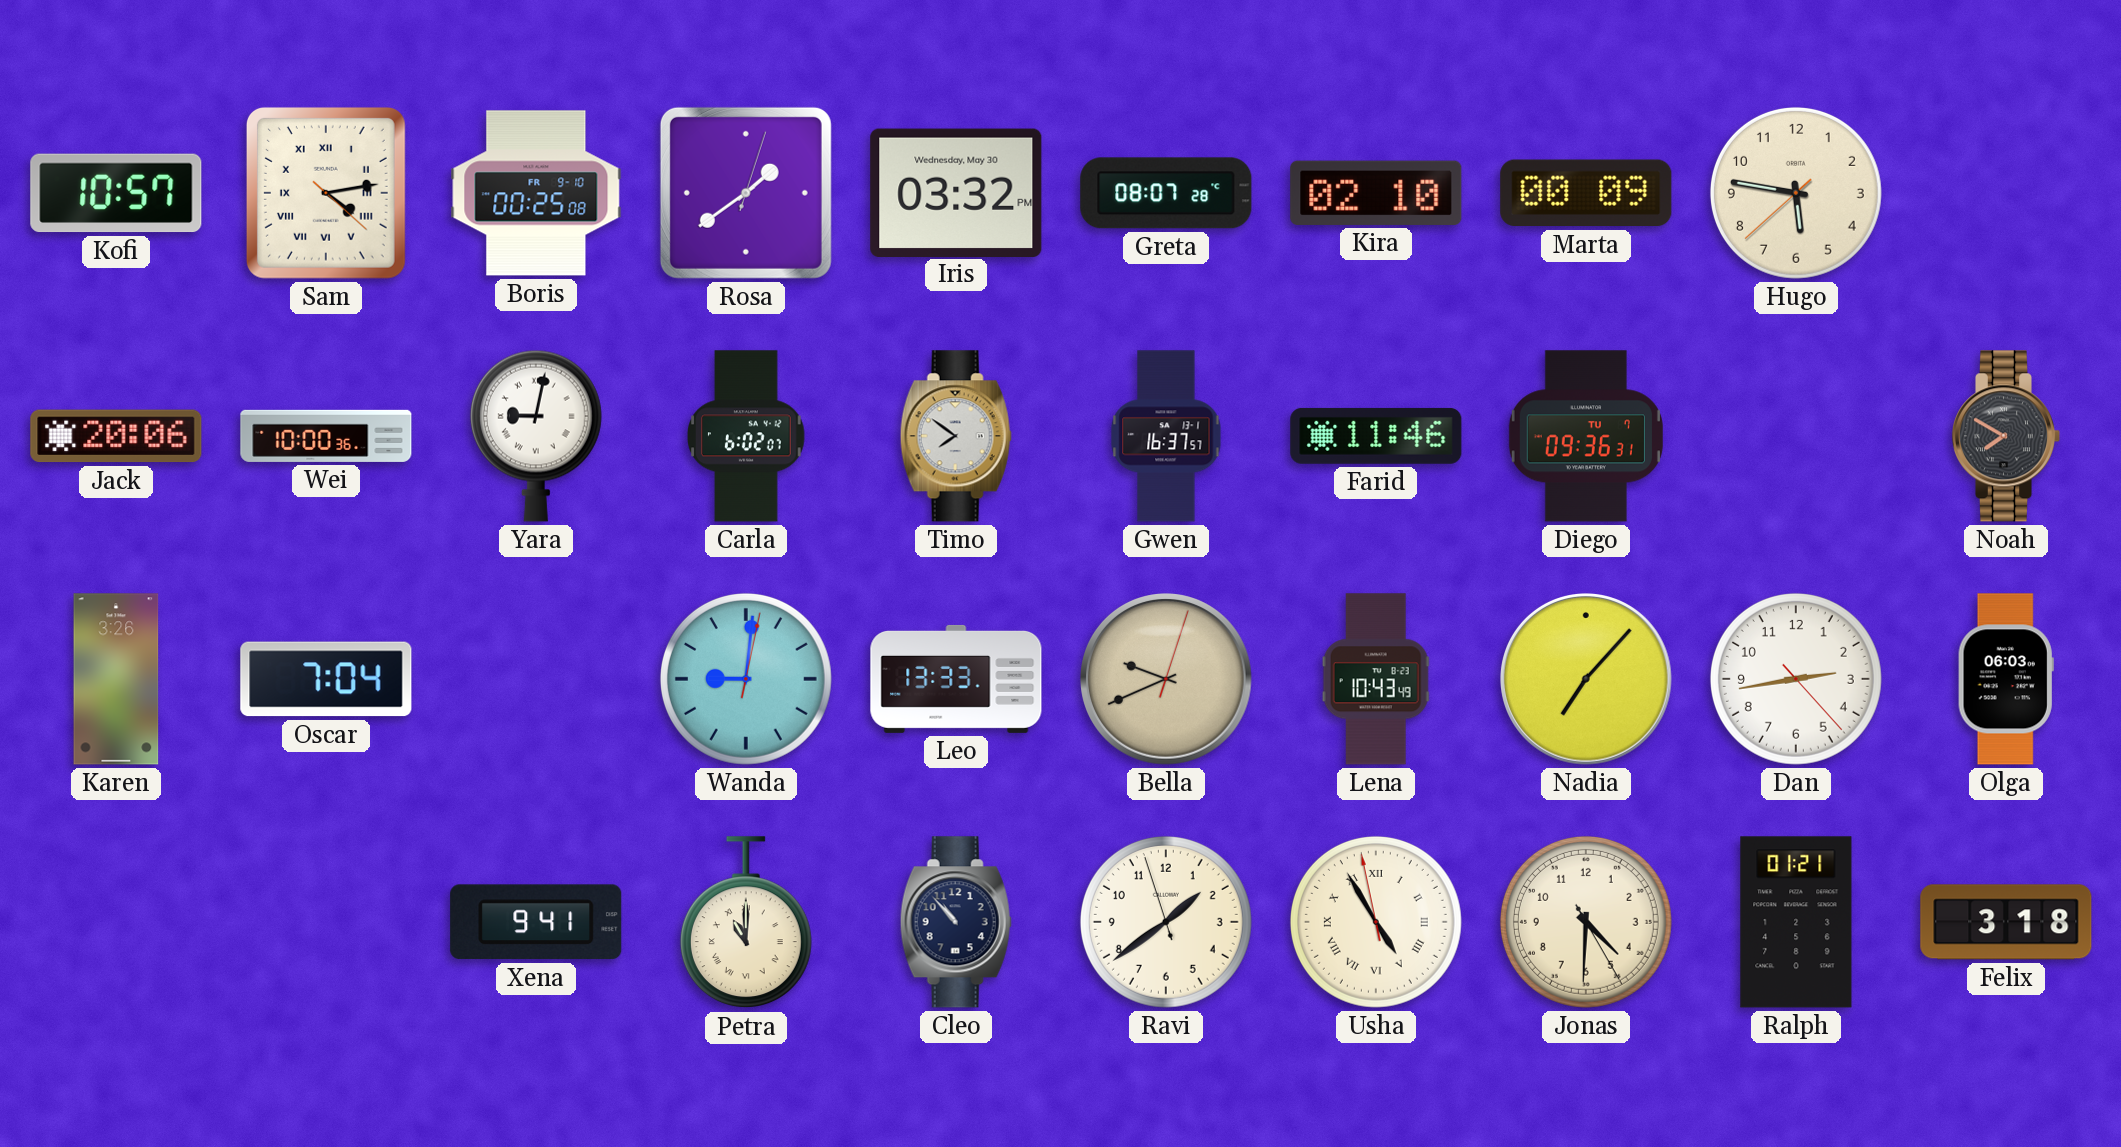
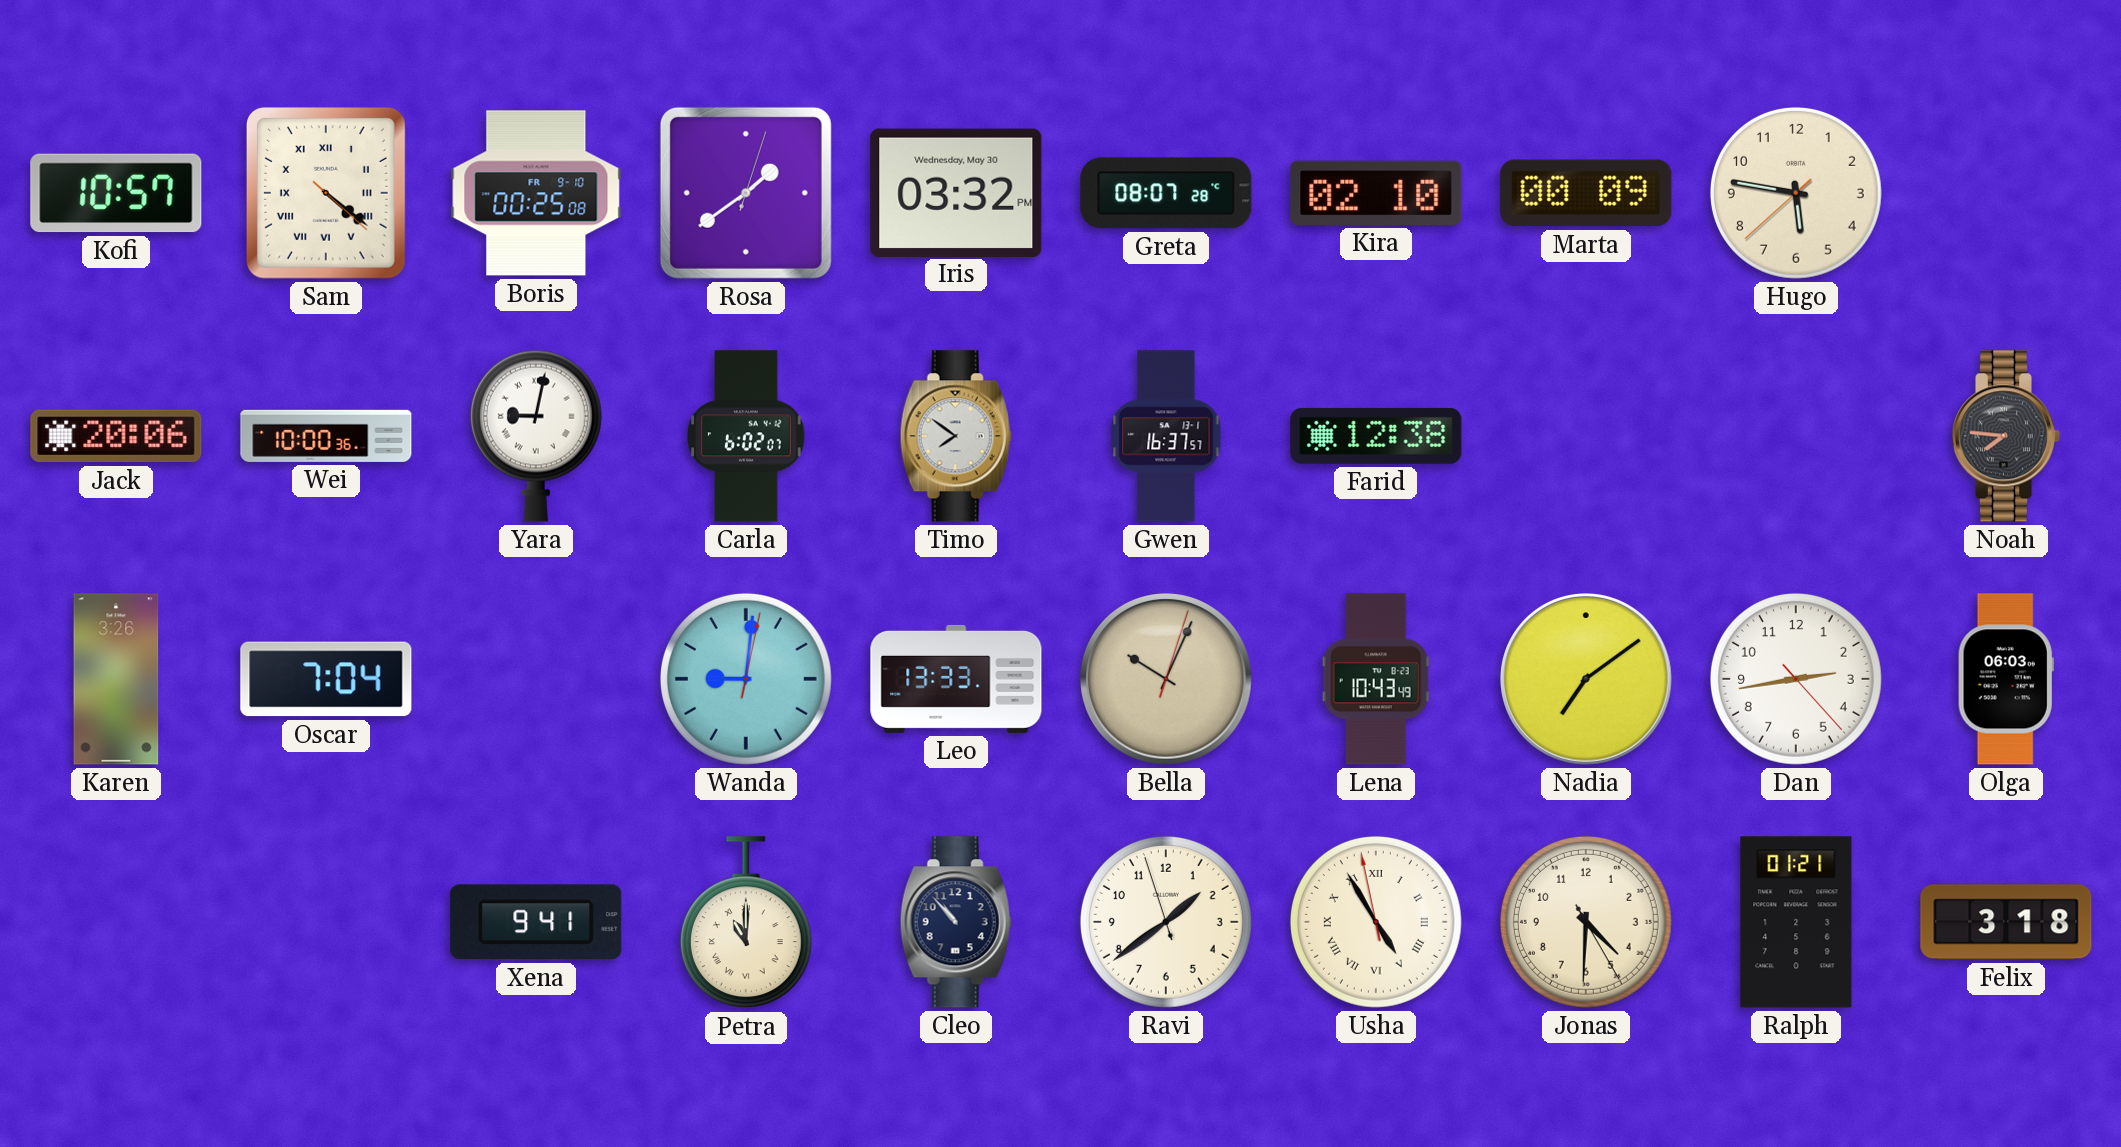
Sam: 4:13 -> 4:21 (326, 193)
Farid: 11:46 -> 12:38 (1376, 436)
Diego: 09:36 -> none (1586, 436)
Noah: 7:50 -> 7:46 (2006, 436)
Bella: 9:41 -> 10:04 (1167, 680)
Nadia: 7:07 -> 7:09 (1587, 680)
